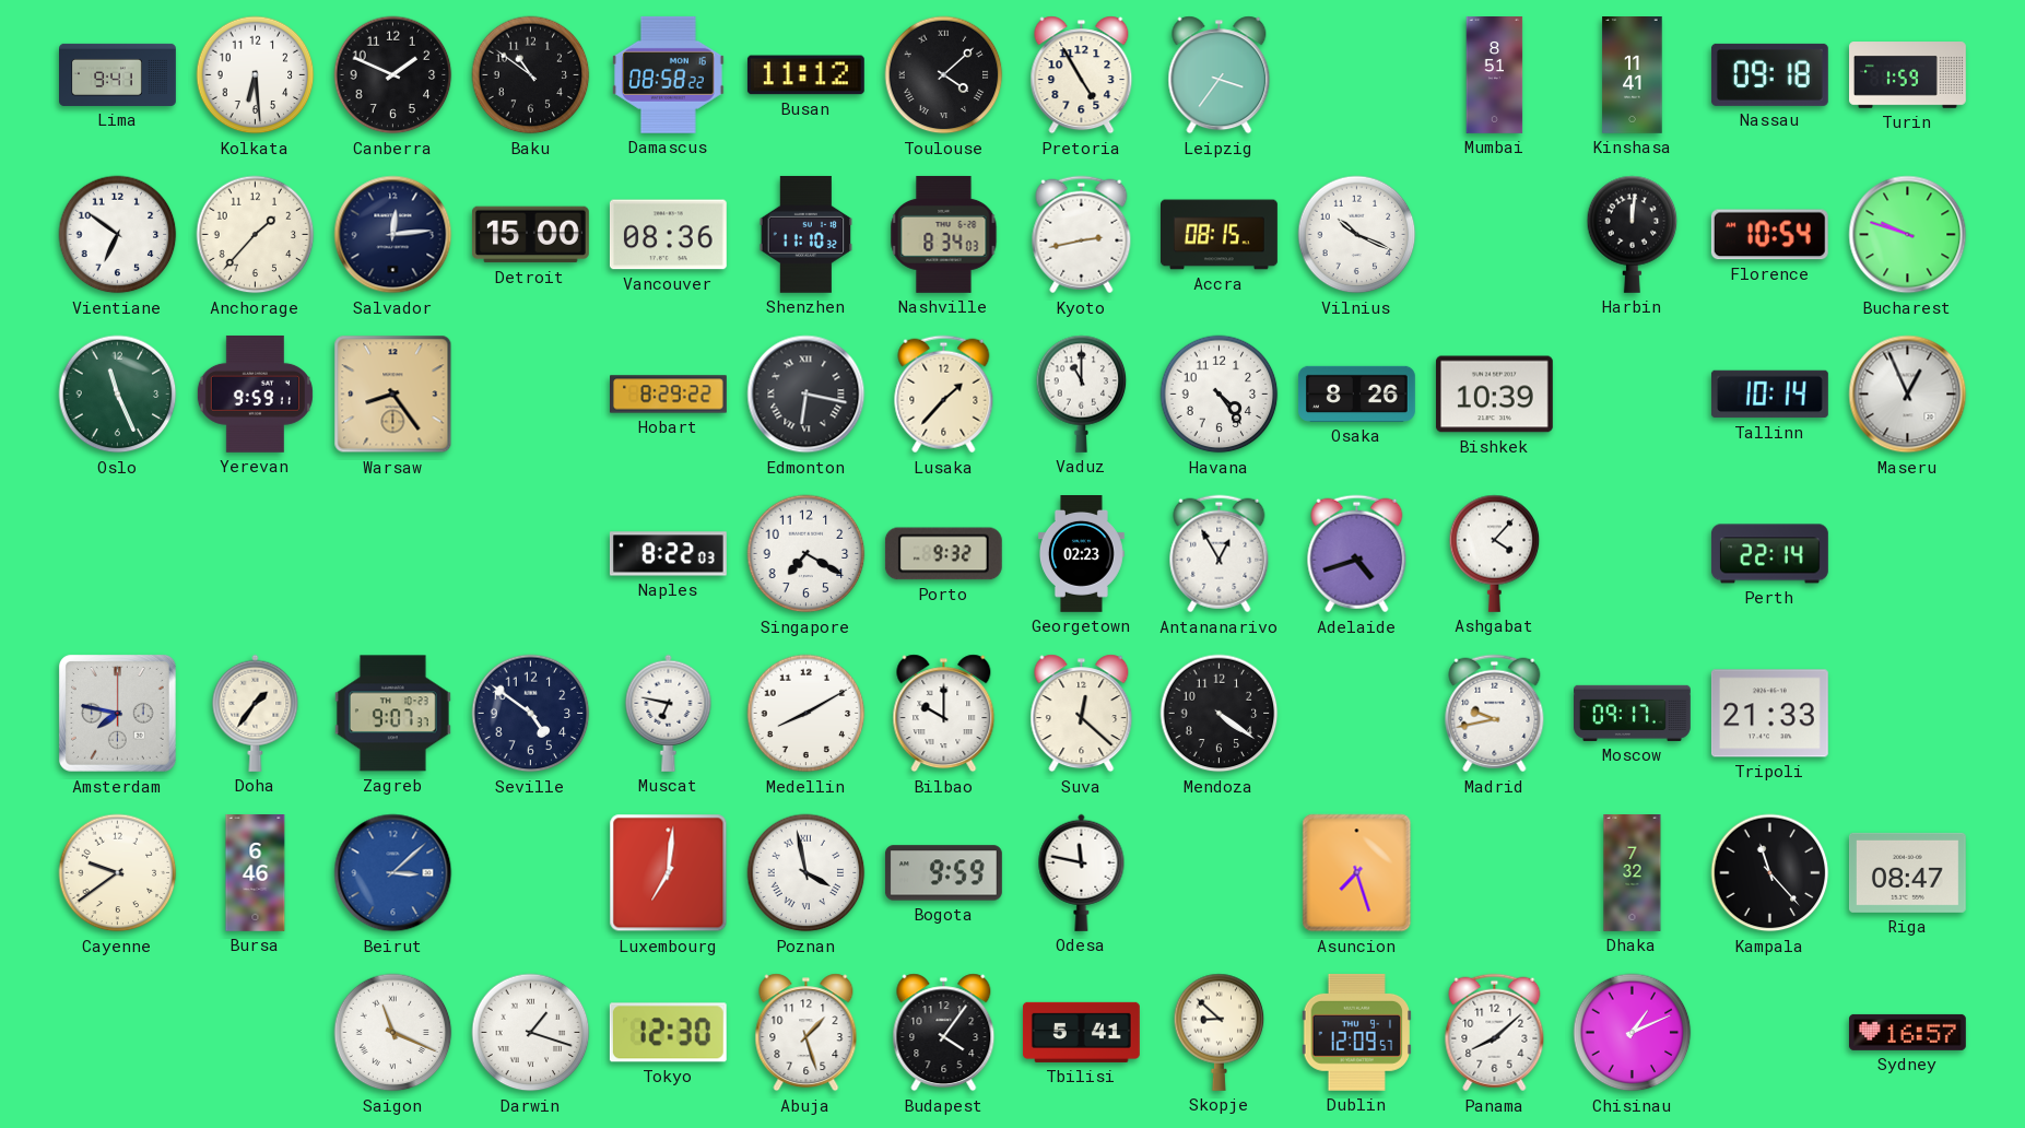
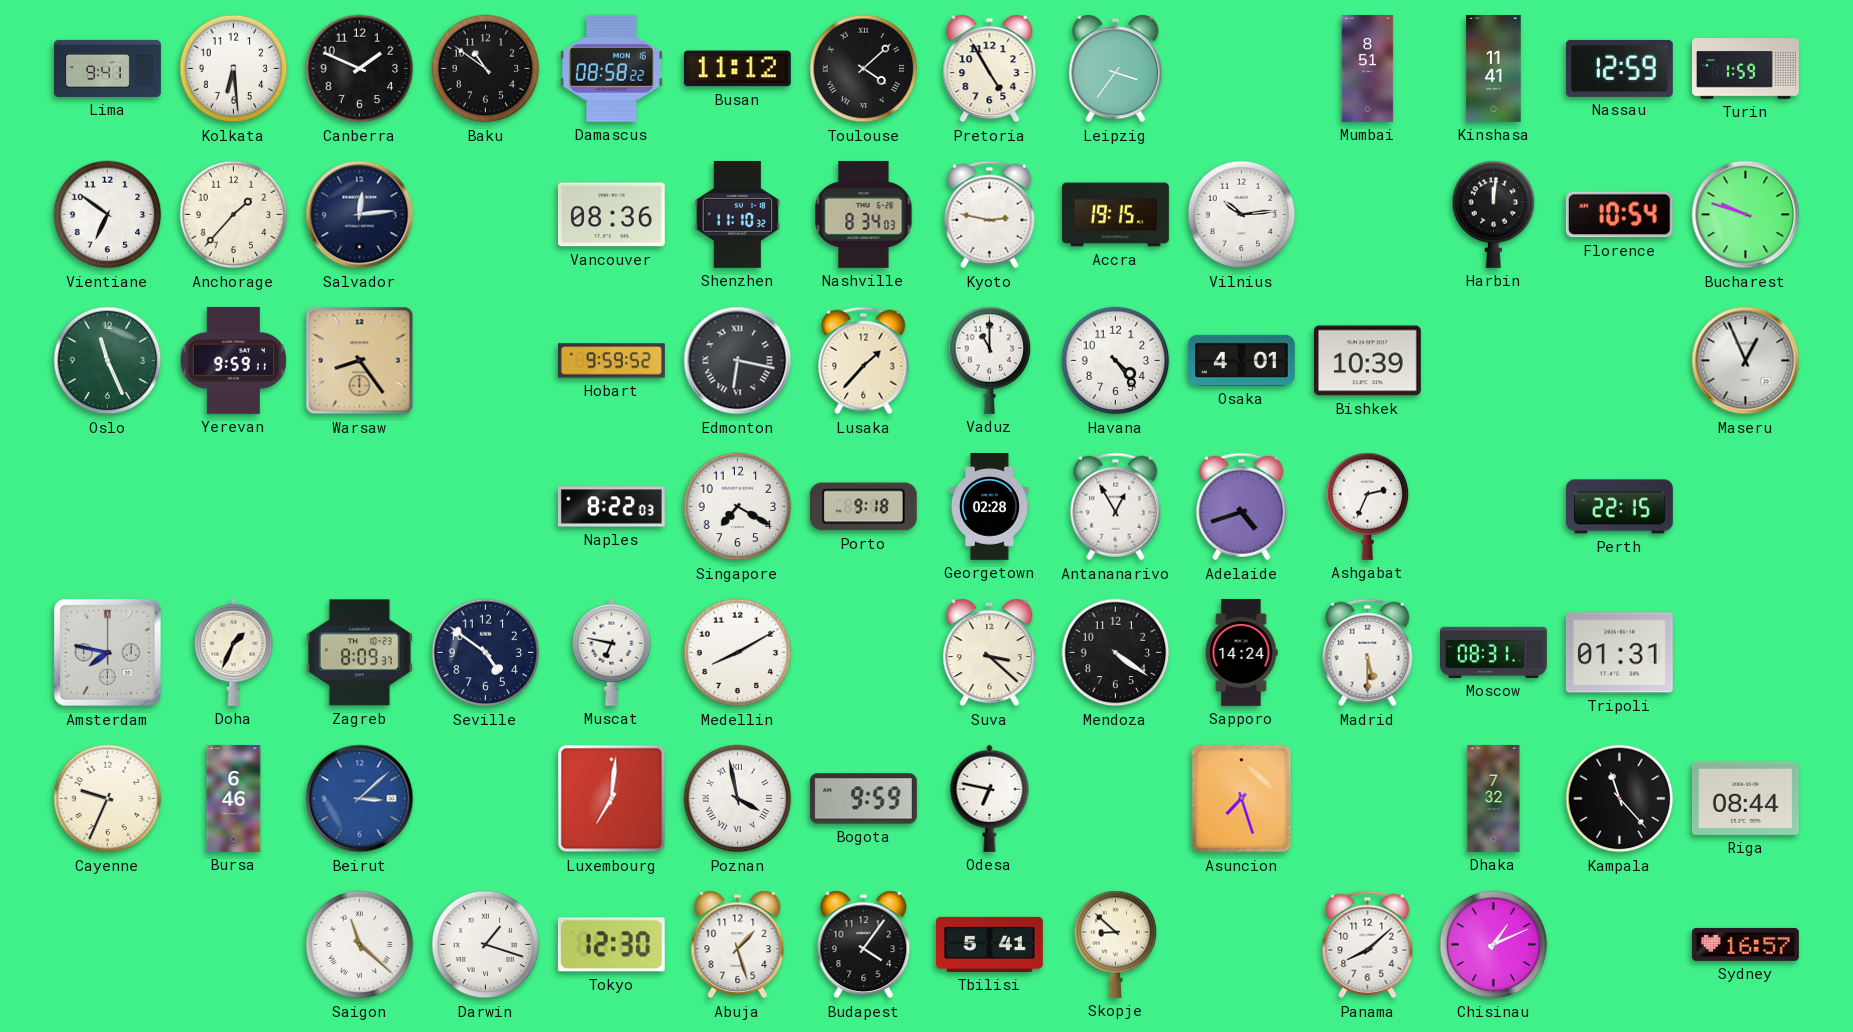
Nassau: 09:18 -> 12:59 (1619, 68)
Detroit: 15:00 -> none (530, 235)
Kyoto: 2:43 -> 2:47 (990, 215)
Accra: 08:15 -> 19:15 (1116, 215)
Vilnius: 10:19 -> 10:14 (1242, 215)
Hobart: 8:29 -> 9:59 (612, 361)
Osaka: 8:26 -> 4:01 (1241, 360)
Tallinn: 10:14 -> none (1769, 395)
Porto: 9:32 -> 9:18 (863, 507)
Georgetown: 02:23 -> 02:28 (989, 507)
Ashgabat: 4:07 -> 2:34 (1368, 506)
Perth: 22:14 -> 22:15 (1619, 507)
Doha: 1:36 -> 1:34 (234, 652)
Zagreb: 9:07 -> 8:09 (359, 653)
Bilbao: 10:00 -> none (944, 714)
Suva: 12:22 -> 3:22 (990, 653)
Sapporo: none -> 14:24 (1241, 653)
Madrid: 9:43 -> 5:30 (1368, 653)
Moscow: 09:17 -> 08:31 (1494, 652)
Tripoli: 21:33 -> 01:31 (1619, 653)
Cayenne: 9:39 -> 9:34 (108, 799)
Odesa: 11:47 -> 6:47 (990, 798)
Riga: 08:47 -> 08:44 (1745, 798)
Saigon: 11:19 -> 11:22 (360, 945)
Dublin: 12:09 -> none (1357, 1032)
